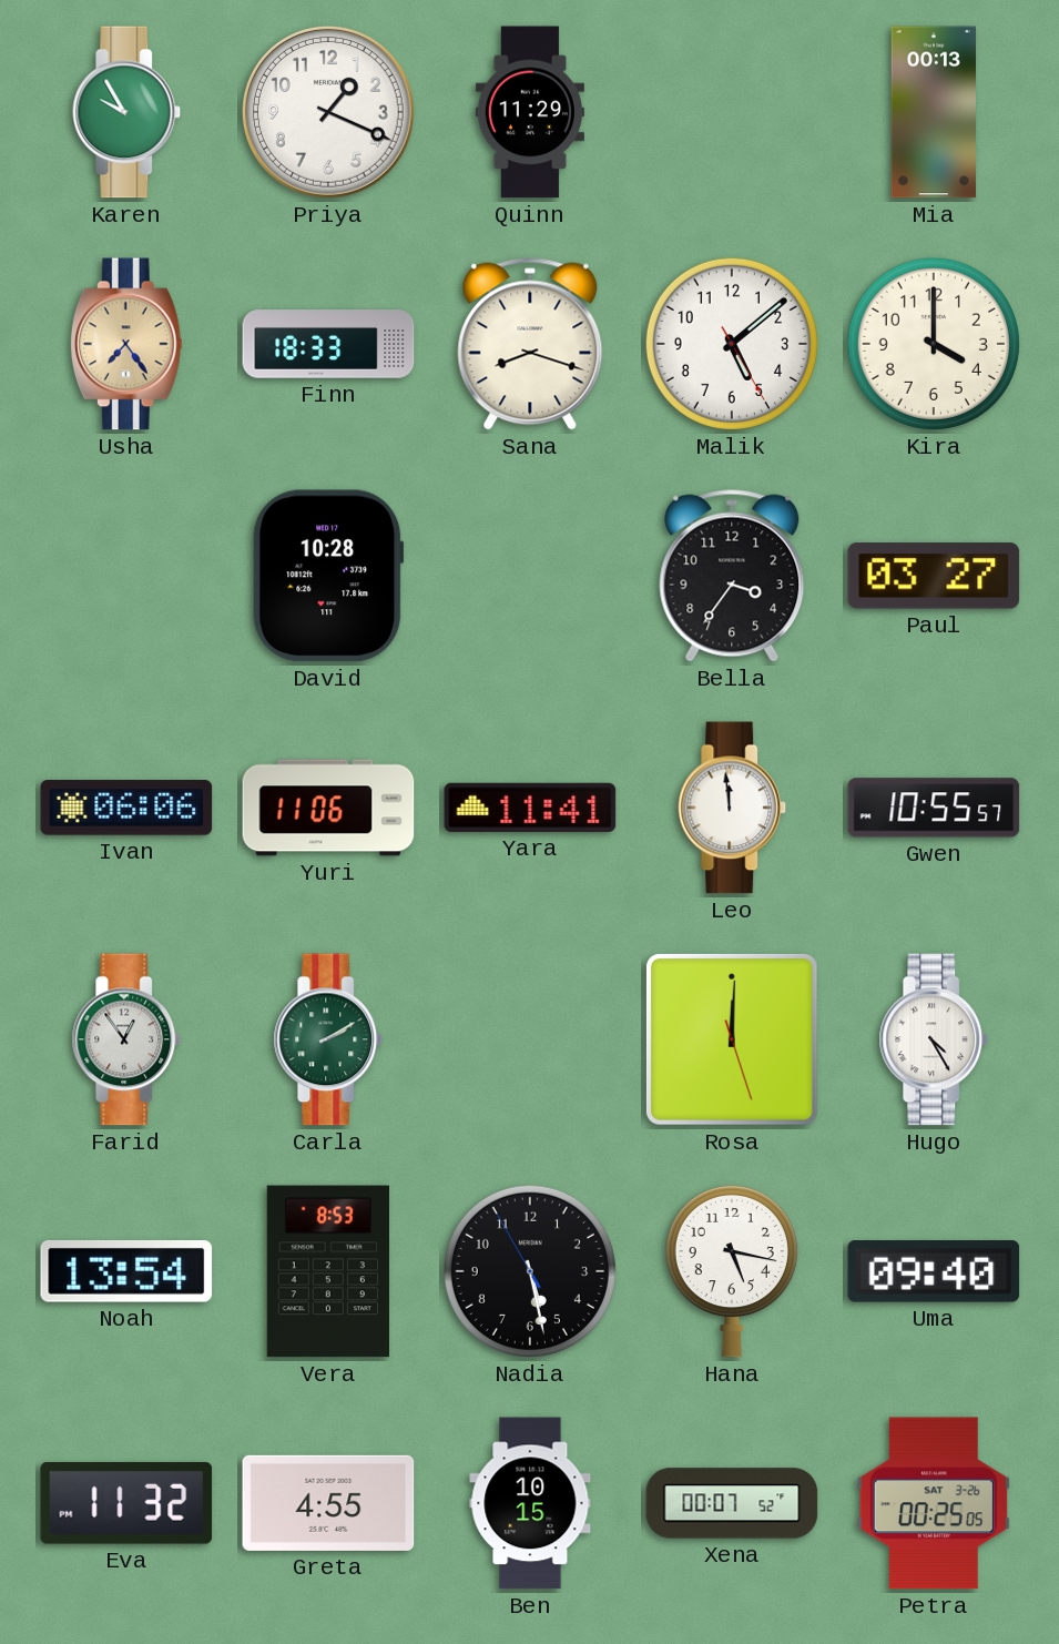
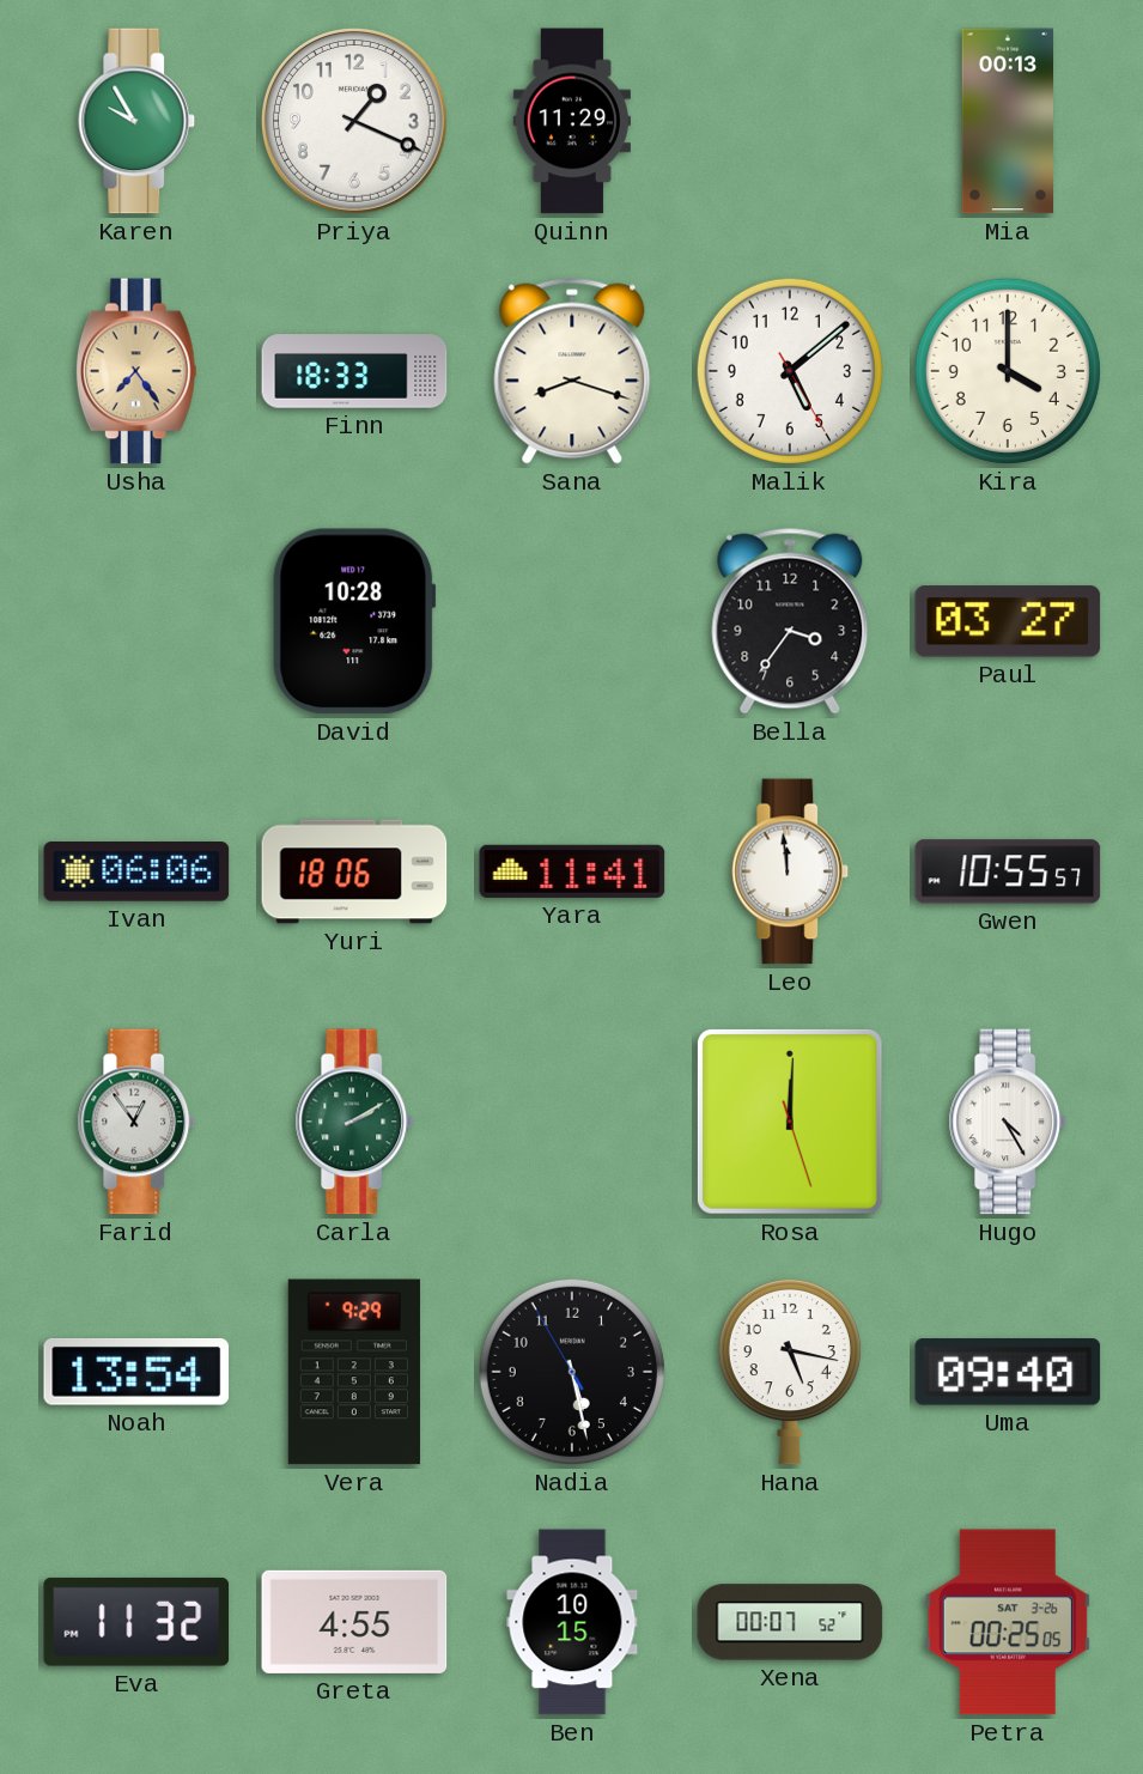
Yuri: 11:06 -> 18:06 (354, 871)
Vera: 8:53 -> 9:29 (354, 1372)
